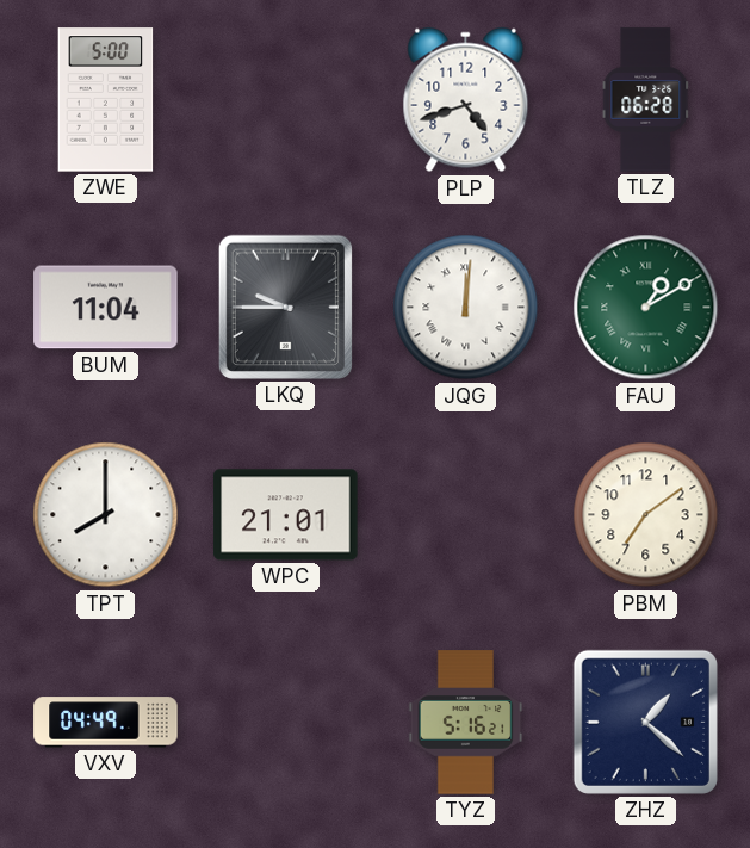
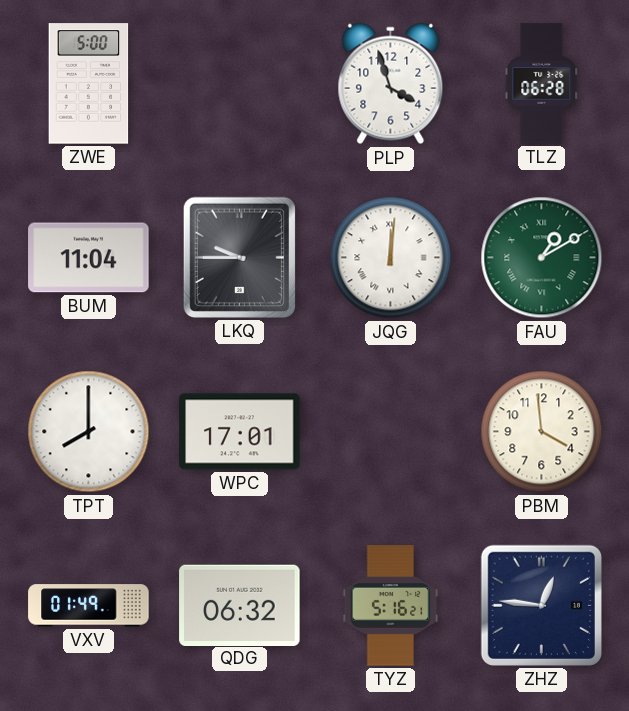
PLP: 4:42 -> 3:57 (391, 84)
WPC: 21:01 -> 17:01 (240, 432)
PBM: 7:09 -> 3:59 (542, 432)
VXV: 04:49 -> 01:49 (89, 606)
QDG: none -> 06:32 (240, 605)
ZHZ: 1:22 -> 12:46 (541, 605)
